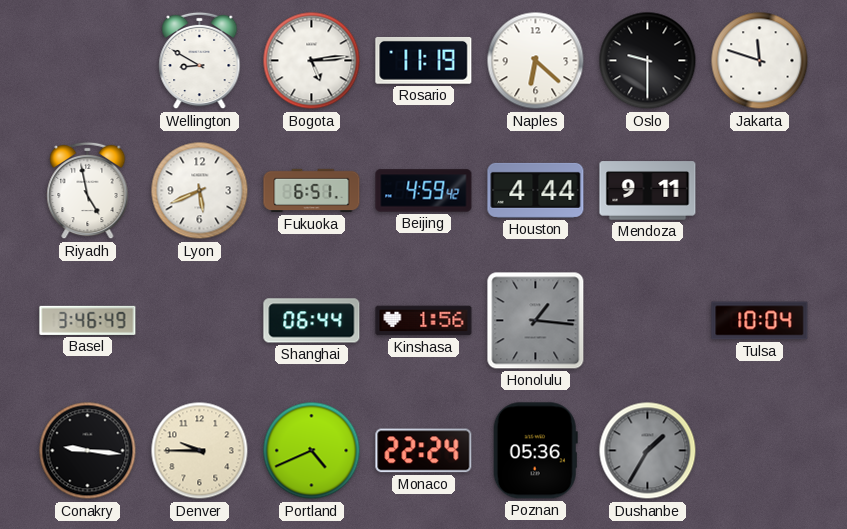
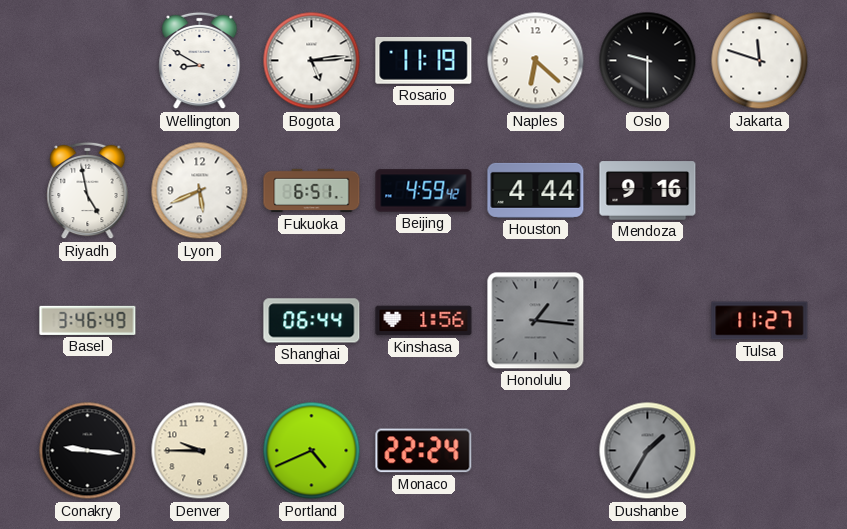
Mendoza: 9:11 -> 9:16 (648, 191)
Tulsa: 10:04 -> 11:27 (760, 321)
Poznan: 05:36 -> none (535, 451)
